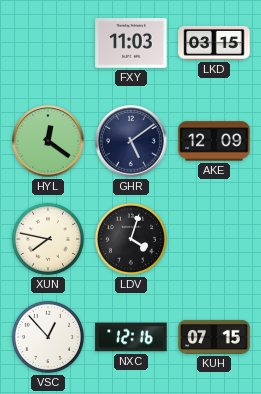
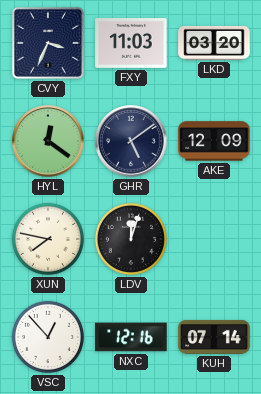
CVY: none -> 3:34 (48, 43)
LKD: 03:15 -> 03:20 (214, 43)
LDV: 4:03 -> 12:03 (131, 239)
KUH: 07:15 -> 07:14 (214, 337)
